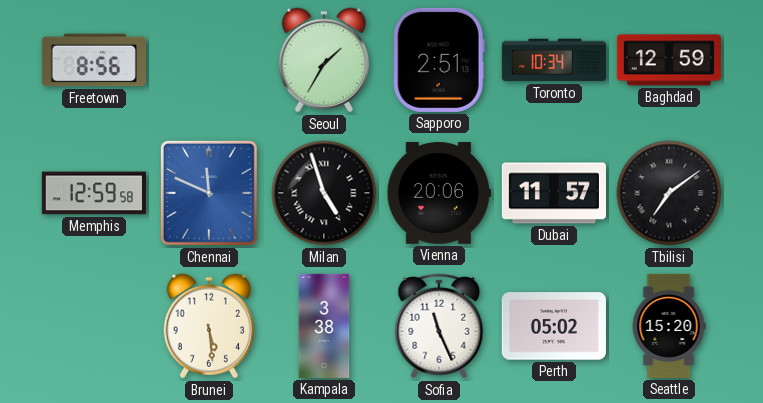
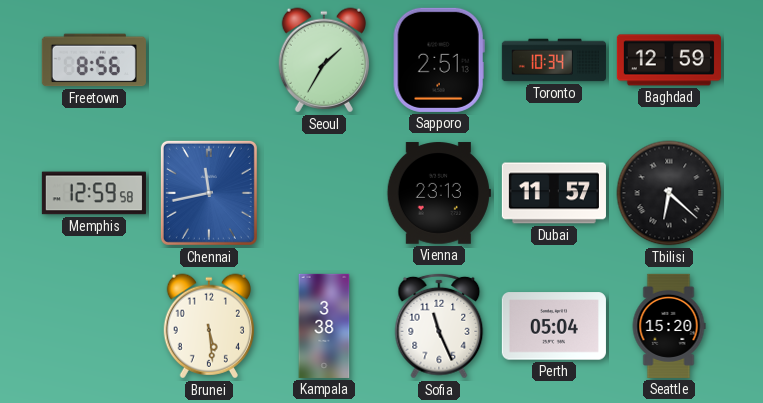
Chennai: 11:49 -> 11:43 (209, 193)
Milan: 4:57 -> none (324, 193)
Vienna: 20:06 -> 23:13 (439, 193)
Tbilisi: 7:09 -> 6:22 (669, 193)
Perth: 05:02 -> 05:04 (554, 326)
